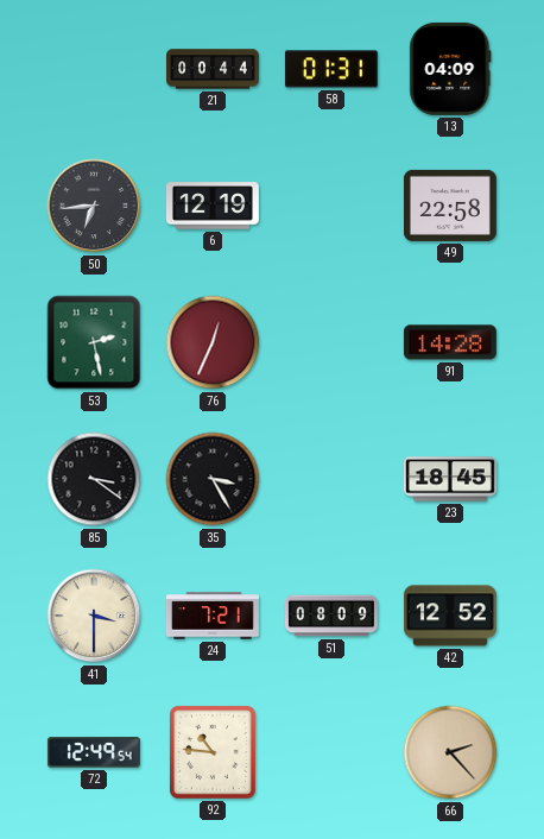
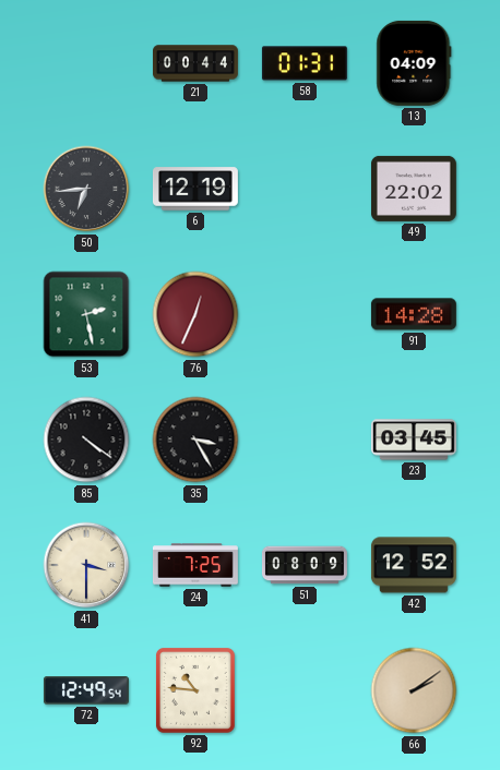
49: 22:58 -> 22:02 (414, 189)
85: 3:21 -> 4:21 (86, 440)
23: 18:45 -> 03:45 (414, 440)
24: 7:21 -> 7:25 (195, 565)
66: 2:23 -> 2:09 (414, 690)
